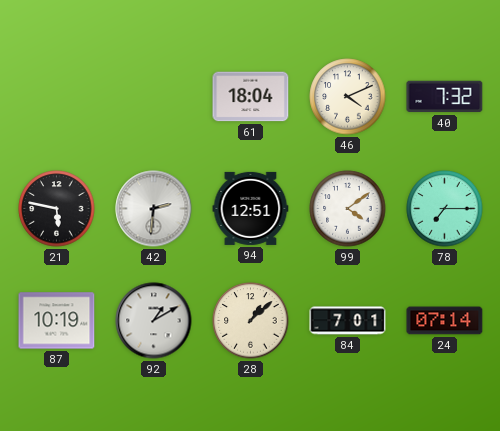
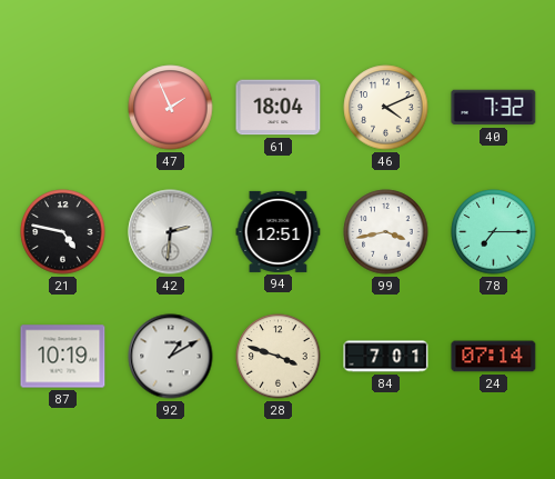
47: none -> 1:56 (171, 108)
21: 5:47 -> 4:47 (63, 232)
99: 4:09 -> 3:43 (386, 232)
28: 1:08 -> 3:48 (279, 357)
